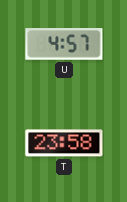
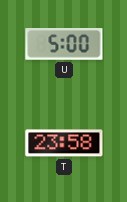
U: 4:57 -> 5:00 (64, 45)
